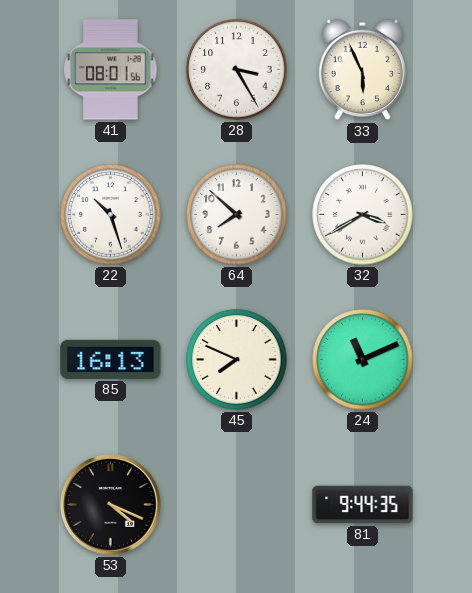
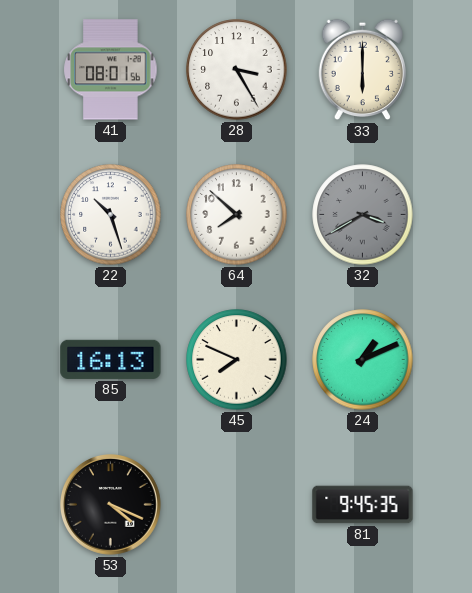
33: 5:56 -> 6:00 (362, 70)
32 dial: white -> grey (363, 215)
24: 11:11 -> 1:11 (363, 360)
81: 9:44 -> 9:45 (363, 505)
